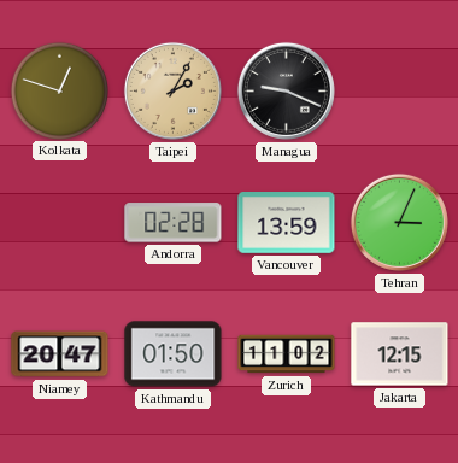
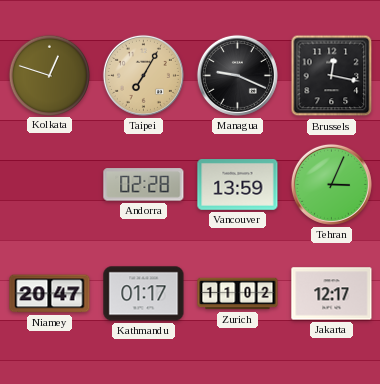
Taipei: 2:05 -> 7:05 (143, 75)
Brussels: none -> 12:17 (332, 76)
Kathmandu: 01:50 -> 01:17 (144, 294)
Jakarta: 12:15 -> 12:17 (332, 294)
